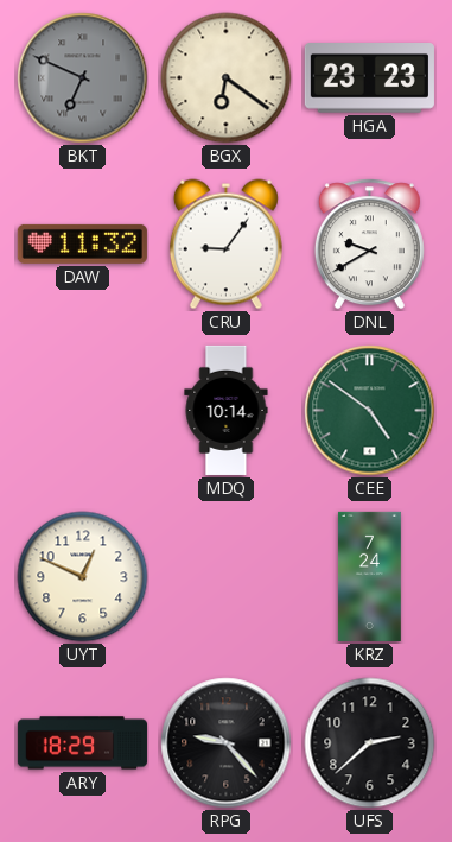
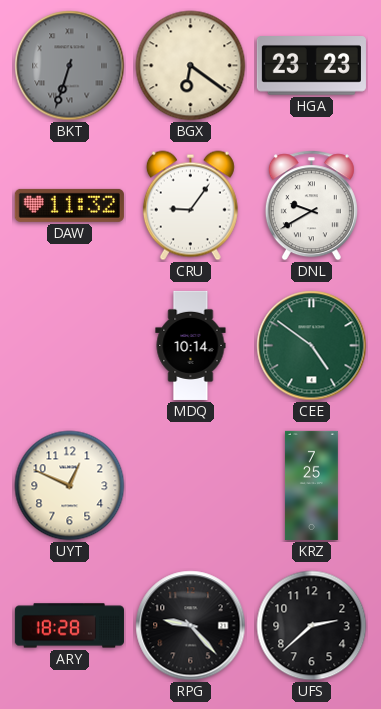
BKT: 6:49 -> 6:33 (70, 66)
KRZ: 7:24 -> 7:25 (311, 485)
ARY: 18:29 -> 18:28 (69, 626)
